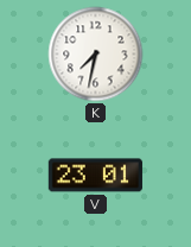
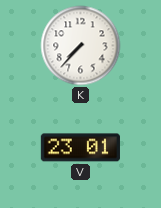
K: 7:32 -> 7:37 (81, 46)
